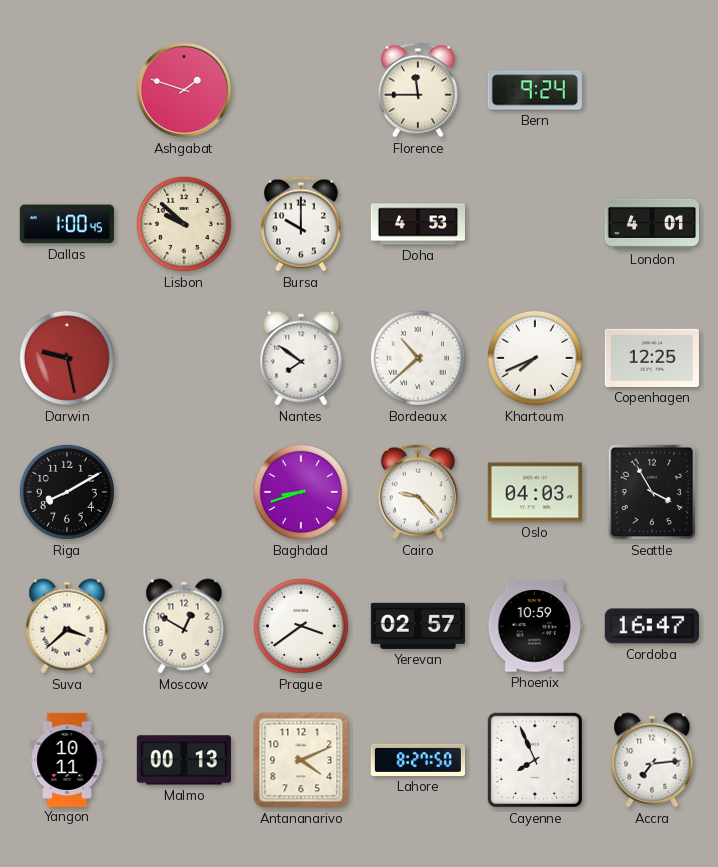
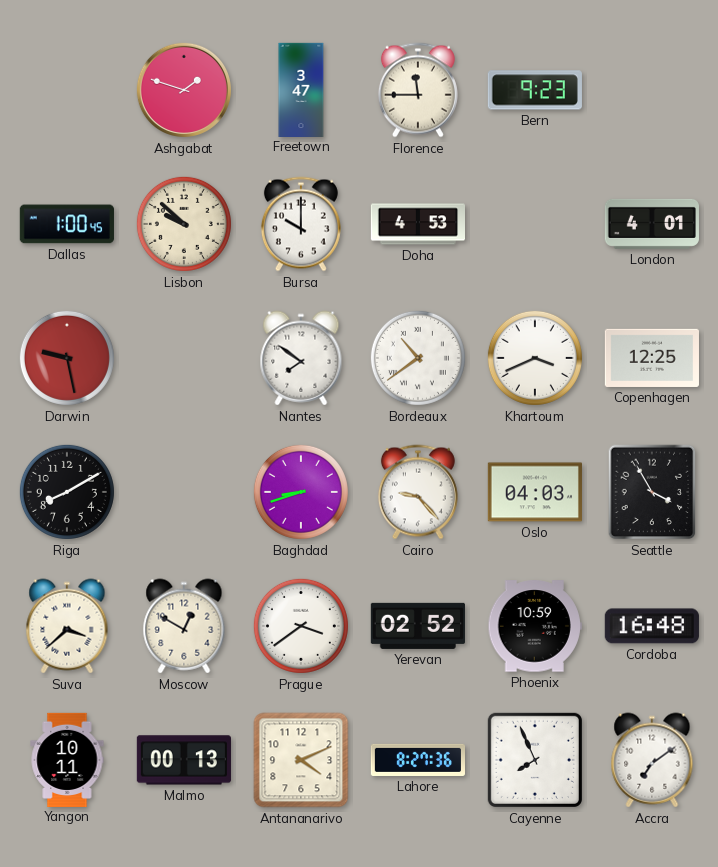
Freetown: none -> 3:47 (301, 89)
Bern: 9:24 -> 9:23 (535, 90)
Bordeaux: 10:38 -> 10:39 (418, 358)
Khartoum: 7:41 -> 3:41 (535, 358)
Yerevan: 02:57 -> 02:52 (418, 626)
Cordoba: 16:47 -> 16:48 (652, 626)
Lahore: 8:27:50 -> 8:27:36 (417, 760)
Accra: 7:14 -> 7:09 (652, 760)
